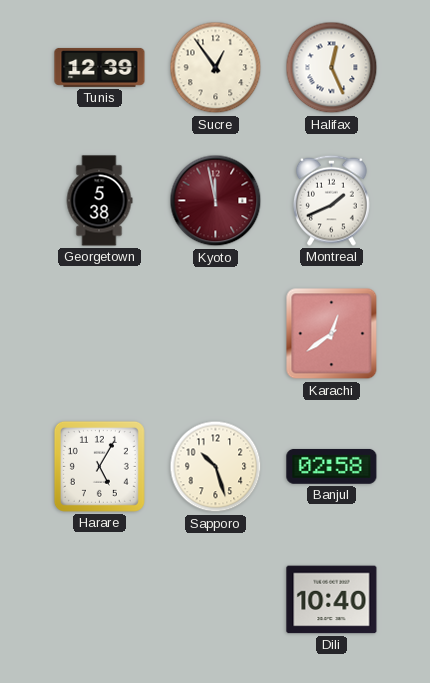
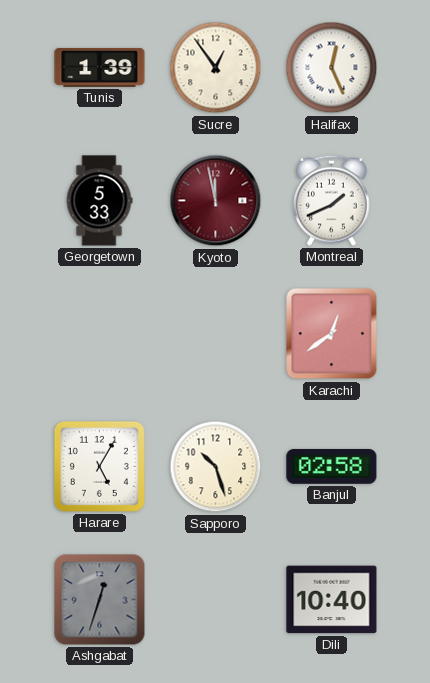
Tunis: 12:39 -> 1:39 (100, 68)
Georgetown: 5:38 -> 5:33 (99, 201)
Ashgabat: none -> 12:33 (100, 600)
